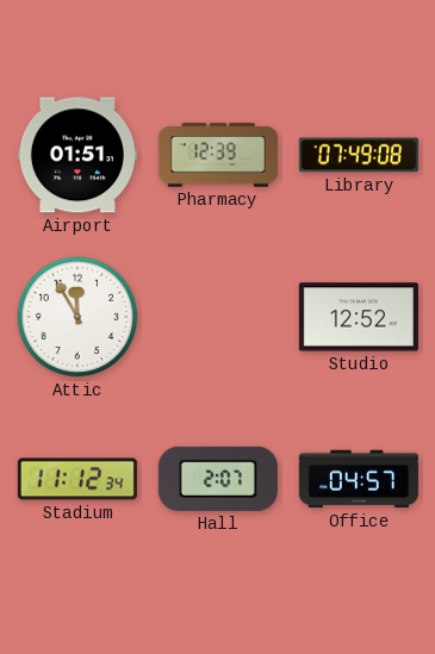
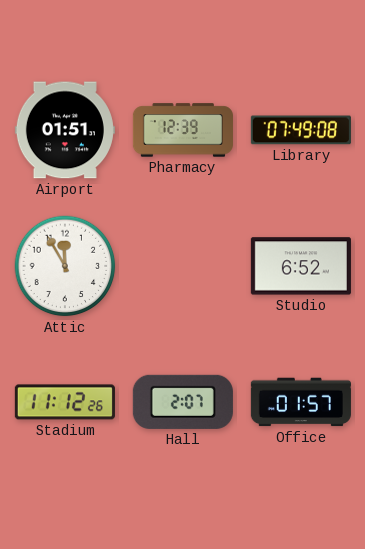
Studio: 12:52 -> 6:52 (301, 266)
Stadium: 11:12:34 -> 11:12:26 (65, 402)
Office: 04:57 -> 01:57 (301, 402)
